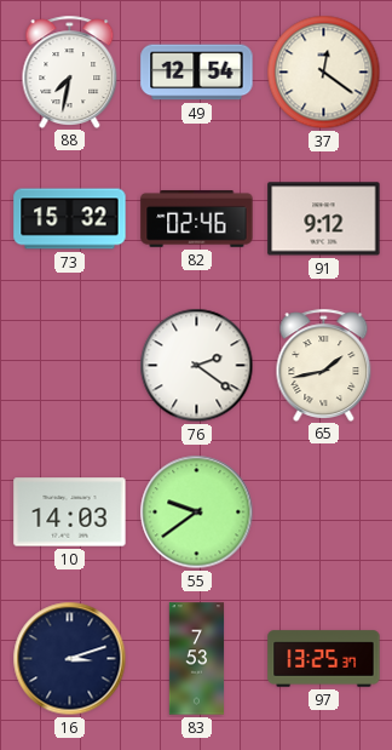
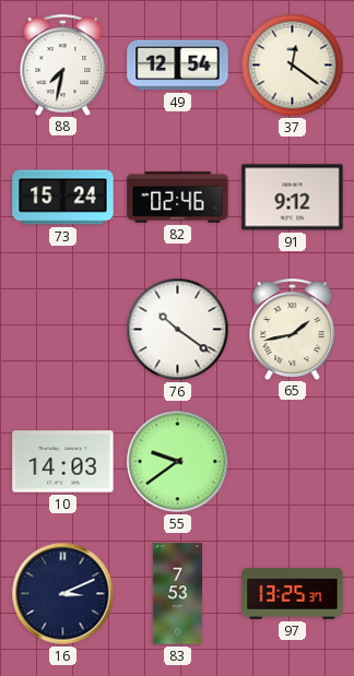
73: 15:32 -> 15:24 (63, 198)
76: 2:21 -> 10:21 (178, 330)
16: 3:12 -> 3:11 (63, 594)
